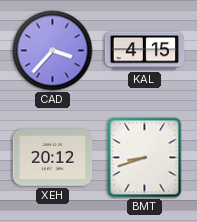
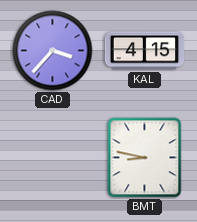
XEH: 20:12 -> none (53, 158)
BMT: 8:42 -> 8:47 (145, 158)
